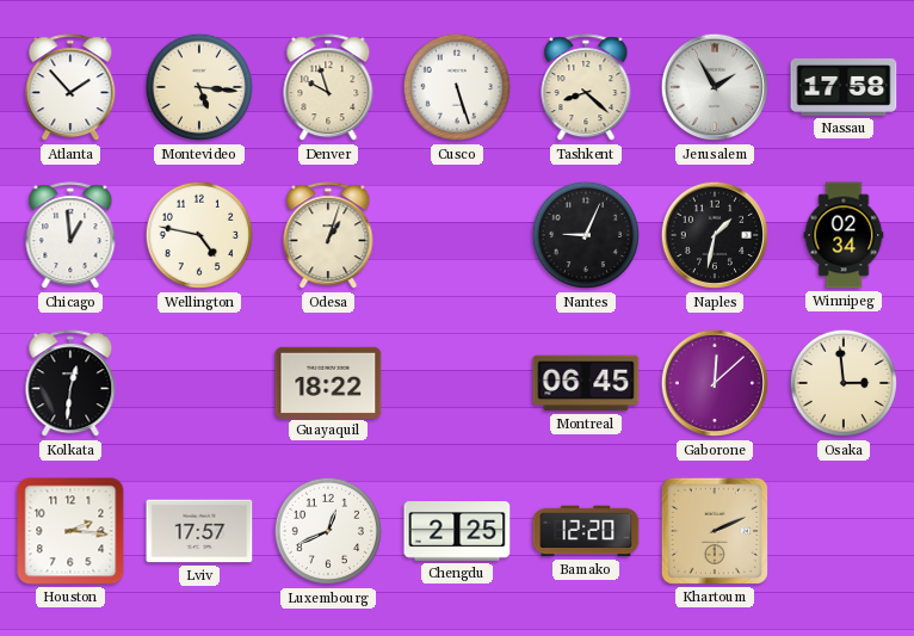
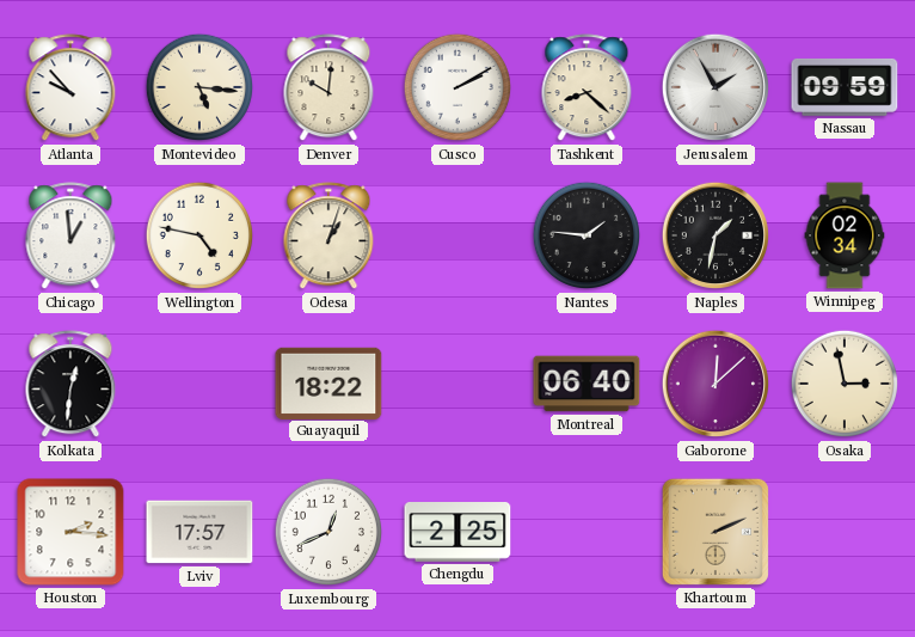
Atlanta: 1:53 -> 9:53 (70, 88)
Denver: 9:57 -> 10:01 (328, 88)
Cusco: 5:27 -> 2:10 (457, 87)
Nassau: 17:58 -> 09:59 (845, 87)
Nantes: 9:04 -> 1:46 (587, 235)
Montreal: 06:45 -> 06:40 (587, 384)
Osaka: 2:59 -> 2:58 (845, 384)
Bamako: 12:20 -> none (586, 531)
